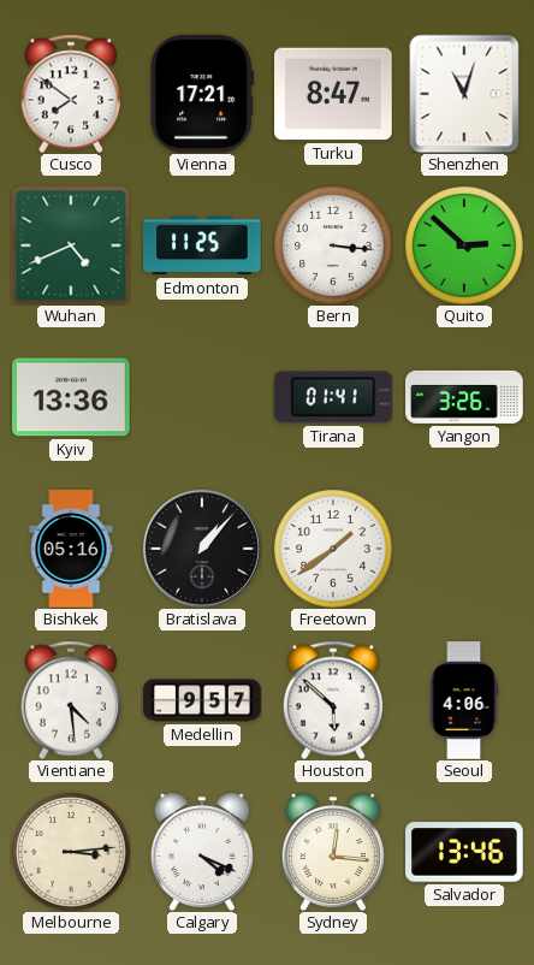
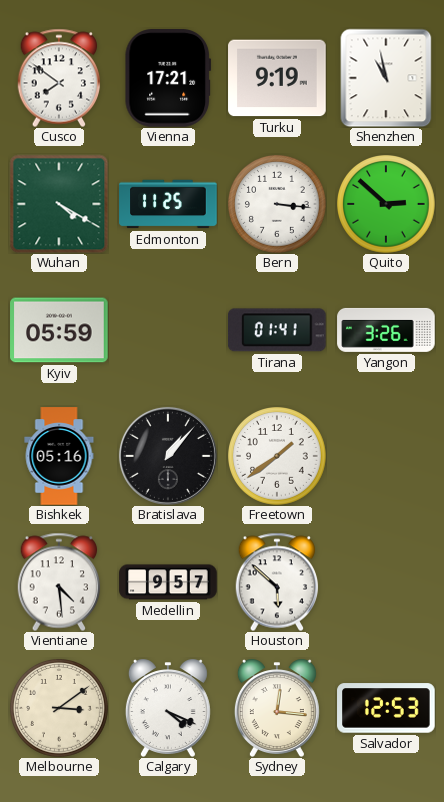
Turku: 8:47 -> 9:19 (277, 78)
Shenzhen: 11:03 -> 10:58 (386, 78)
Wuhan: 4:41 -> 4:20 (59, 204)
Kyiv: 13:36 -> 05:59 (59, 330)
Seoul: 4:06 -> none (464, 700)
Melbourne: 3:14 -> 3:09 (60, 709)
Salvador: 13:46 -> 12:53 (386, 708)
